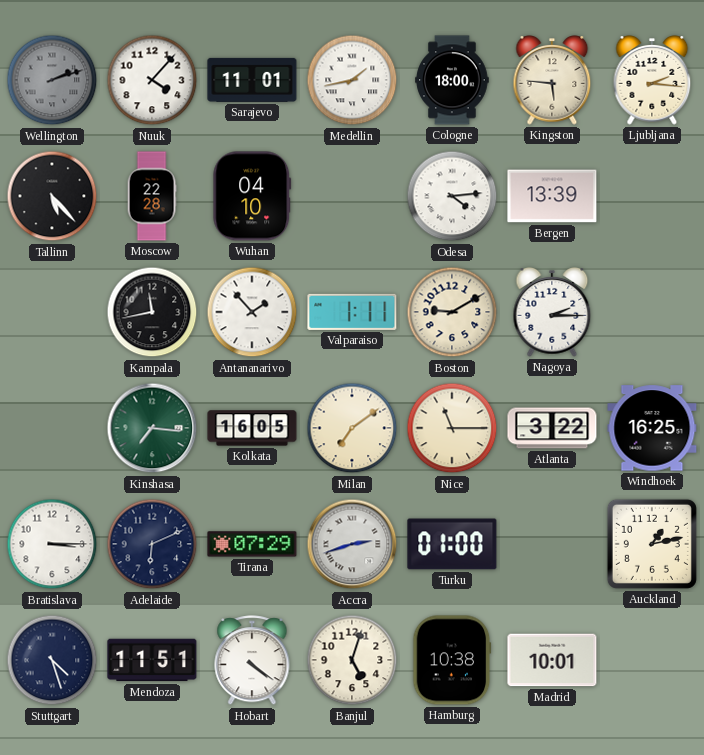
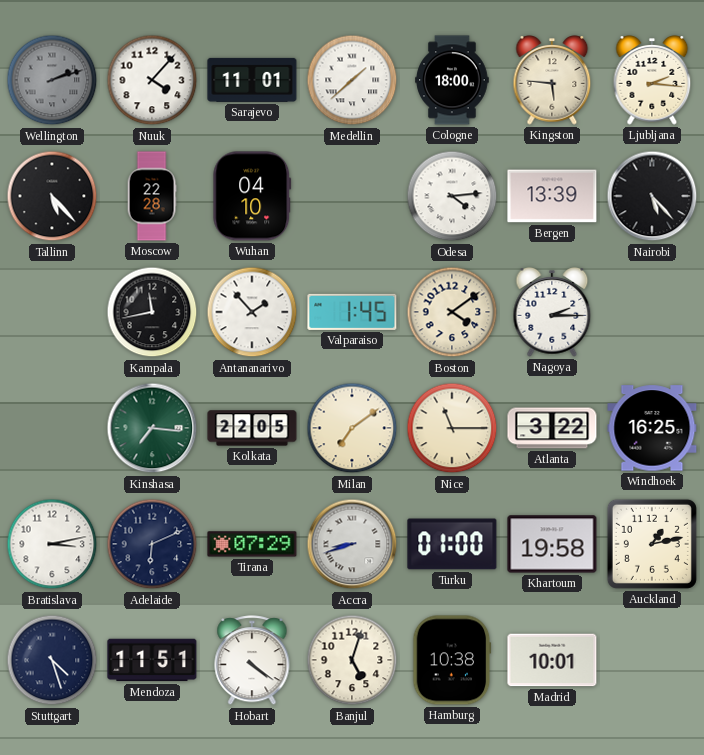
Medellin: 1:43 -> 1:38 (352, 80)
Nairobi: none -> 5:23 (652, 196)
Valparaiso: 1:11 -> 1:45 (352, 312)
Boston: 9:10 -> 4:09 (452, 312)
Kolkata: 16:05 -> 22:05 (252, 428)
Bratislava: 3:15 -> 3:13 (52, 544)
Accra: 2:42 -> 8:42 (352, 544)
Khartoum: none -> 19:58 (552, 544)
